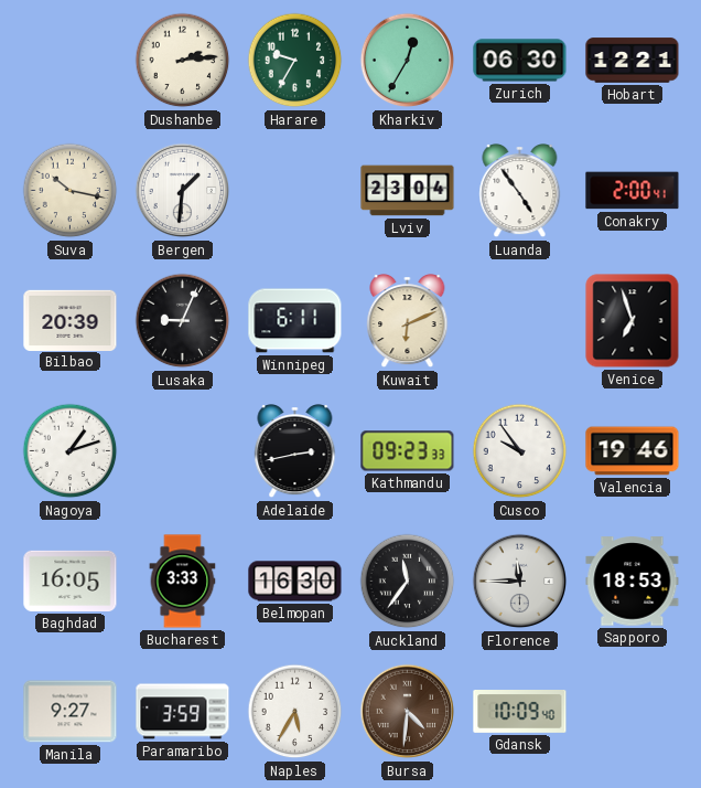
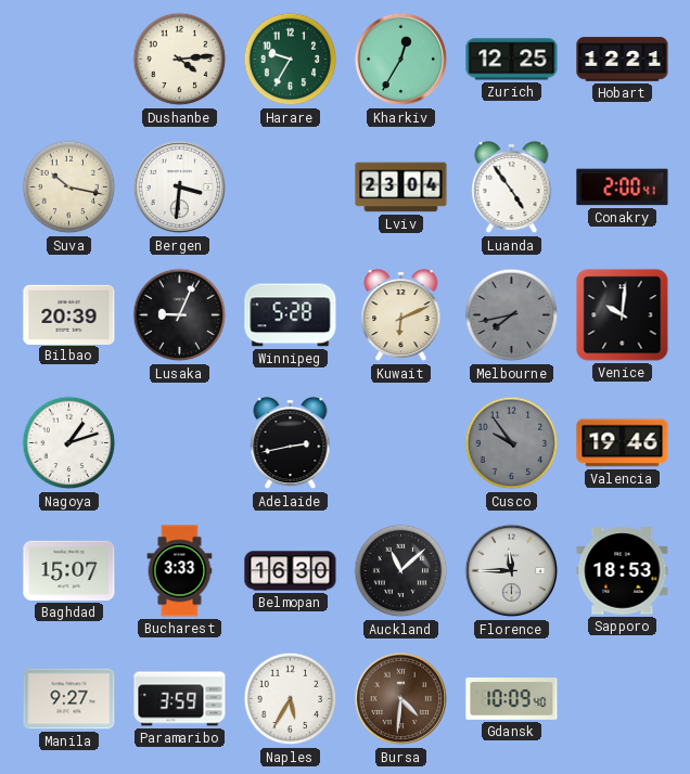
Dushanbe: 2:14 -> 4:14 (180, 60)
Zurich: 06:30 -> 12:25 (512, 60)
Bergen: 1:31 -> 3:31 (180, 188)
Winnipeg: 6:11 -> 5:28 (291, 315)
Melbourne: none -> 7:43 (512, 315)
Venice: 6:57 -> 10:01 (623, 315)
Kathmandu: 09:23 -> none (408, 451)
Cusco dial: white -> grey (512, 443)
Baghdad: 16:05 -> 15:07 (69, 570)
Auckland: 11:36 -> 11:08 (401, 571)
